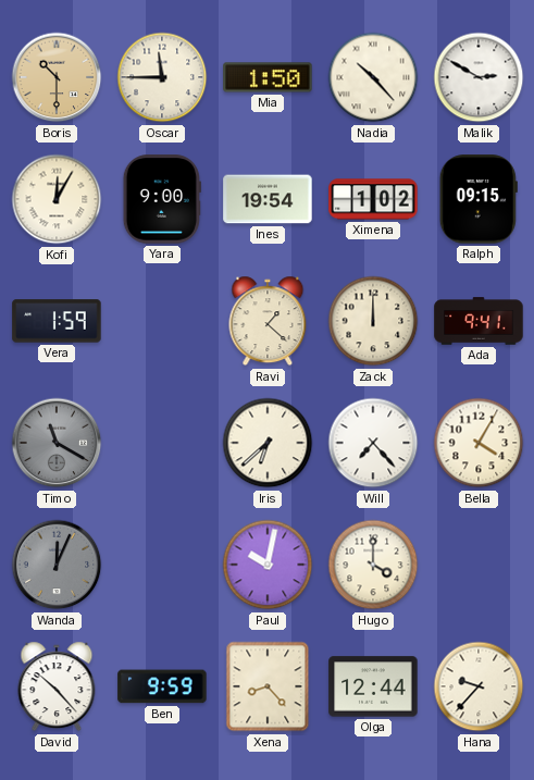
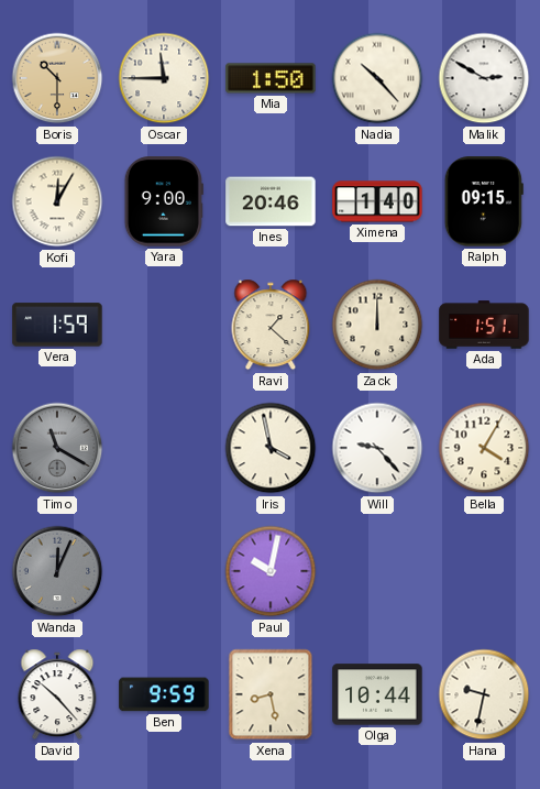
Ines: 19:54 -> 20:46 (271, 201)
Ximena: 1:02 -> 1:40 (377, 201)
Ada: 9:41 -> 1:51 (484, 325)
Iris: 6:38 -> 3:58 (271, 448)
Will: 7:23 -> 9:23 (377, 448)
Hugo: 4:00 -> none (373, 565)
Xena: 8:23 -> 8:28 (271, 694)
Olga: 12:44 -> 10:44 (377, 694)
Hana: 9:37 -> 9:32 (484, 694)
